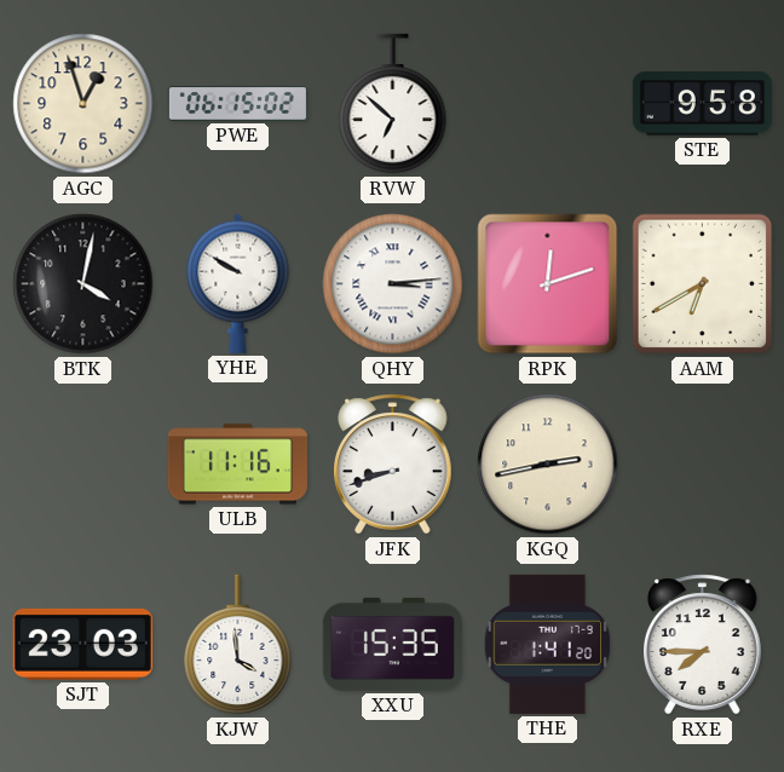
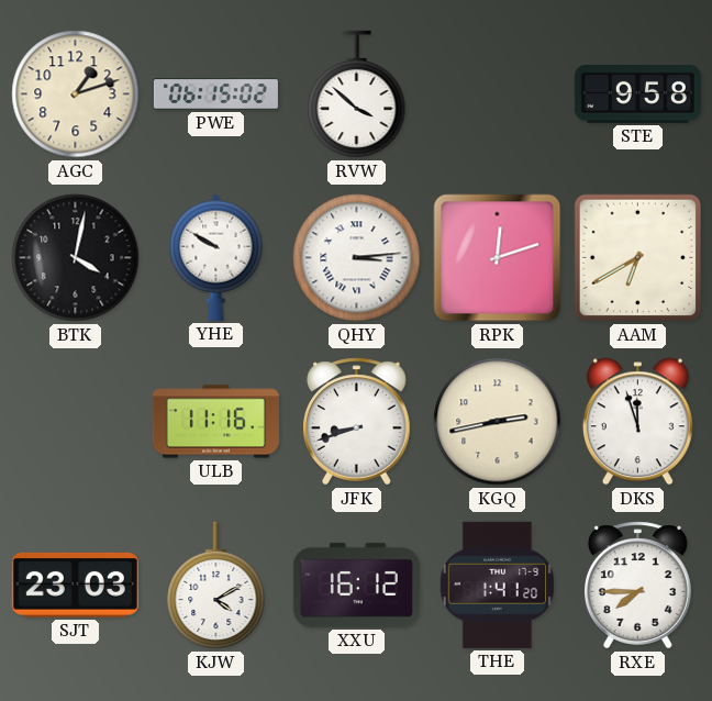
AGC: 12:57 -> 1:12 (76, 94)
RVW: 6:52 -> 3:52 (357, 94)
DKS: none -> 11:57 (637, 422)
KJW: 3:59 -> 4:10 (216, 586)
XXU: 15:35 -> 16:12 (356, 585)
